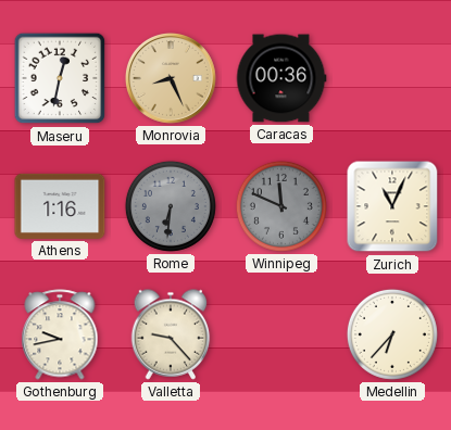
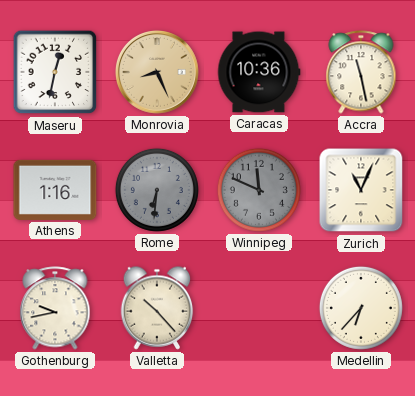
Caracas: 00:36 -> 10:36 (259, 72)
Accra: none -> 11:28 (361, 72)
Valletta: 9:23 -> 10:23 (157, 308)
